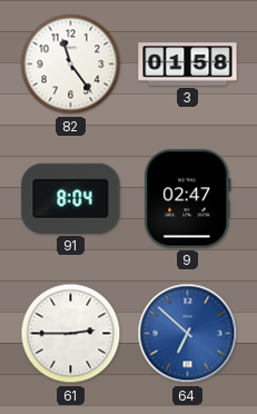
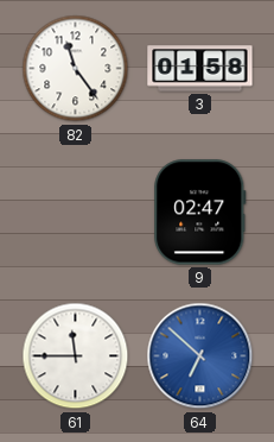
91: 8:04 -> none (71, 198)
61: 2:45 -> 11:45 (76, 356)
